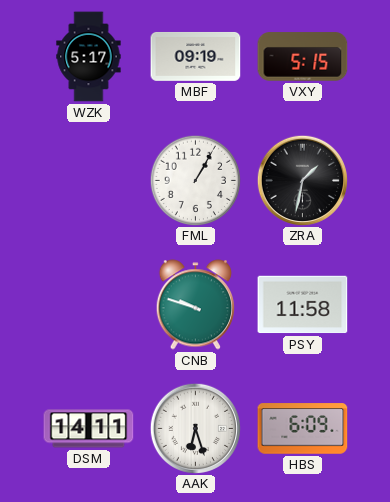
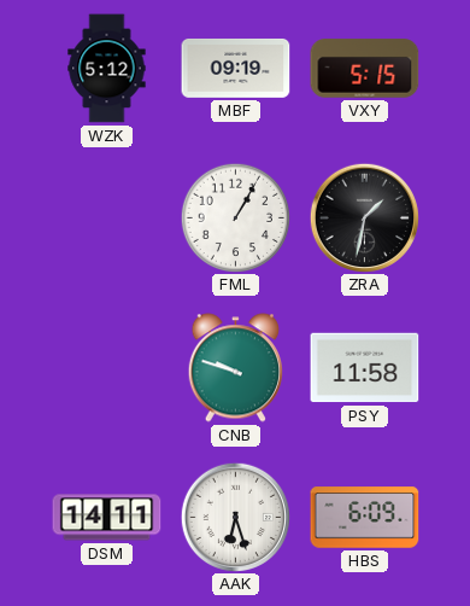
WZK: 5:17 -> 5:12 (107, 69)
